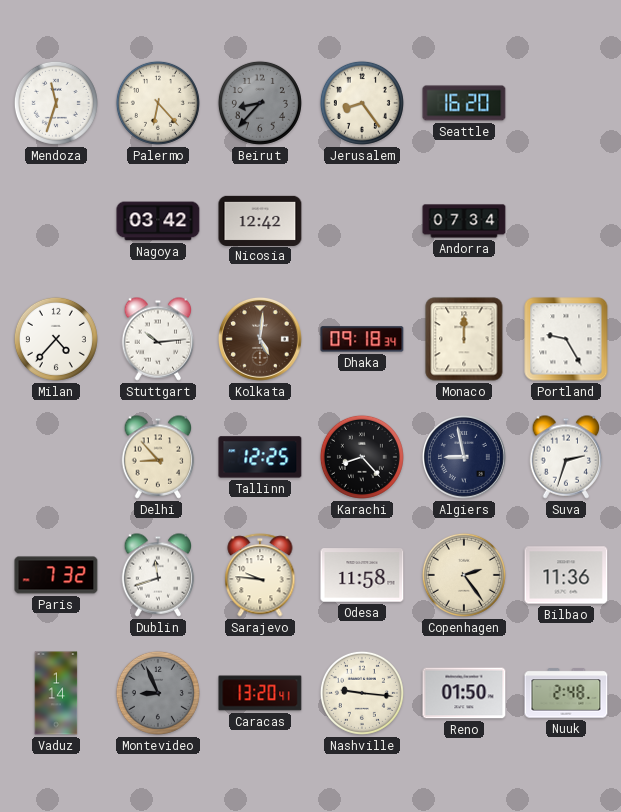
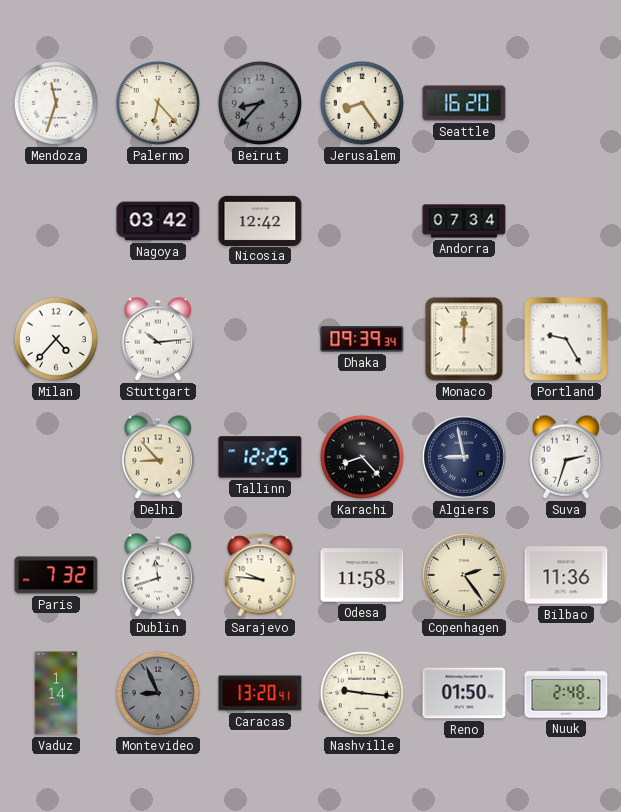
Kolkata: 5:01 -> none (260, 339)
Dhaka: 09:18 -> 09:39 (362, 339)
